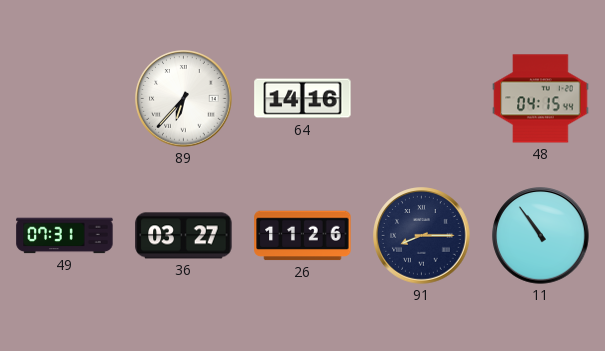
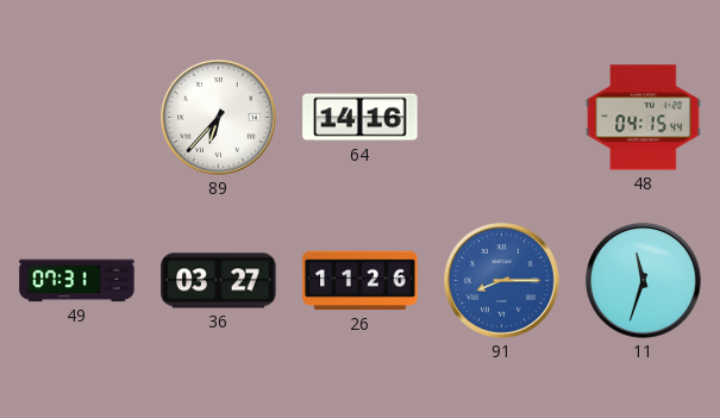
91 dial: navy -> blue (502, 281)
11: 10:54 -> 11:33 (644, 281)
